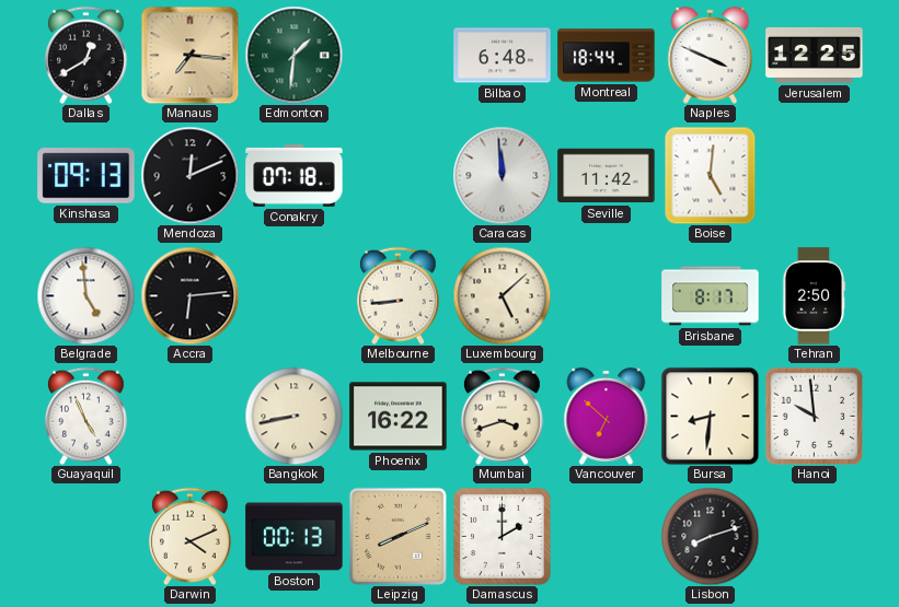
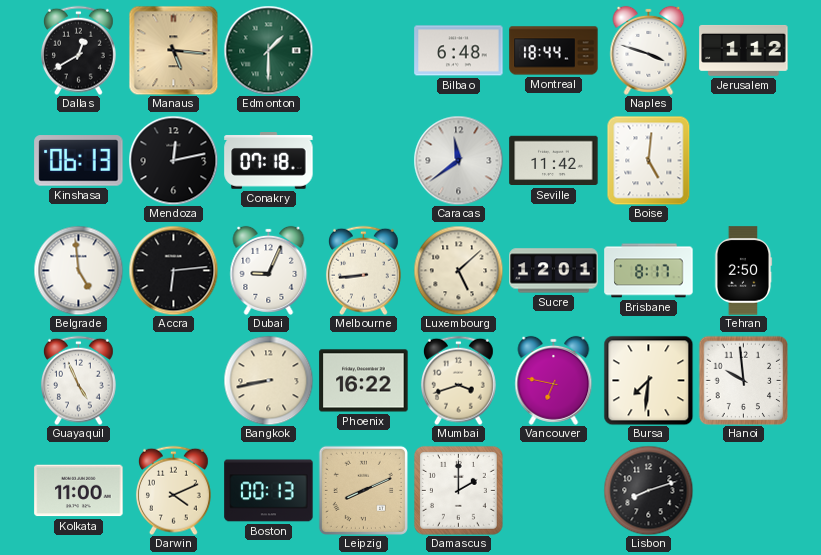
Manaus: 7:16 -> 5:16 (173, 50)
Edmonton: 1:31 -> 1:30 (268, 50)
Naples: 3:49 -> 3:48 (649, 50)
Jerusalem: 12:25 -> 1:12 (744, 50)
Kinshasa: 09:13 -> 06:13 (79, 161)
Mendoza: 12:11 -> 12:13 (173, 160)
Caracas: 11:59 -> 11:39 (458, 160)
Dubai: none -> 9:04 (269, 270)
Sucre: none -> 12:01 (554, 271)
Vancouver: 6:52 -> 6:47 (554, 380)
Bursa: 8:31 -> 7:31 (648, 380)
Kolkata: none -> 11:00 (79, 491)
